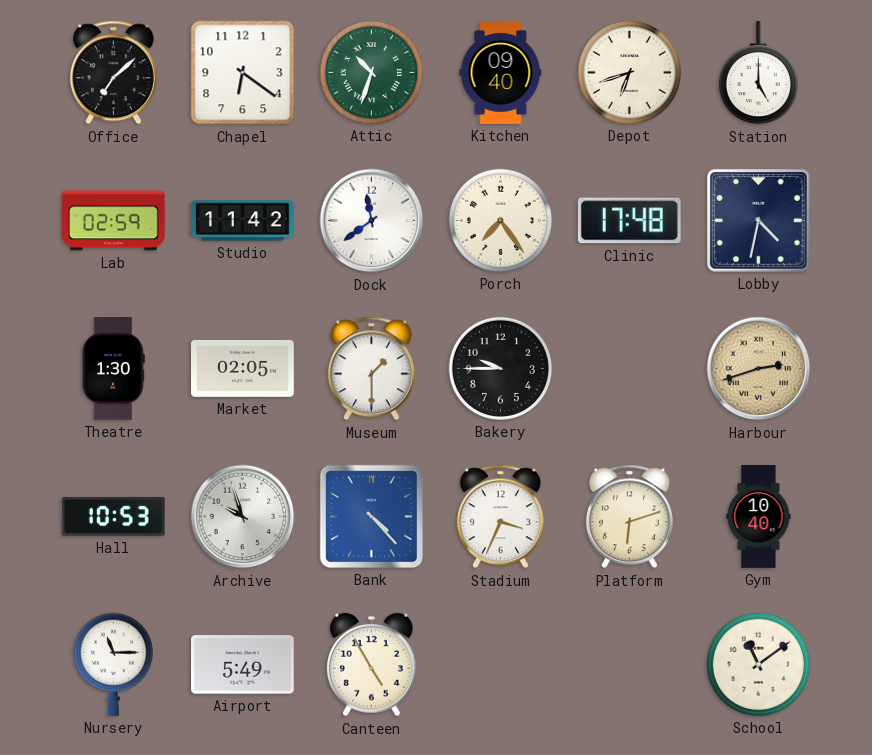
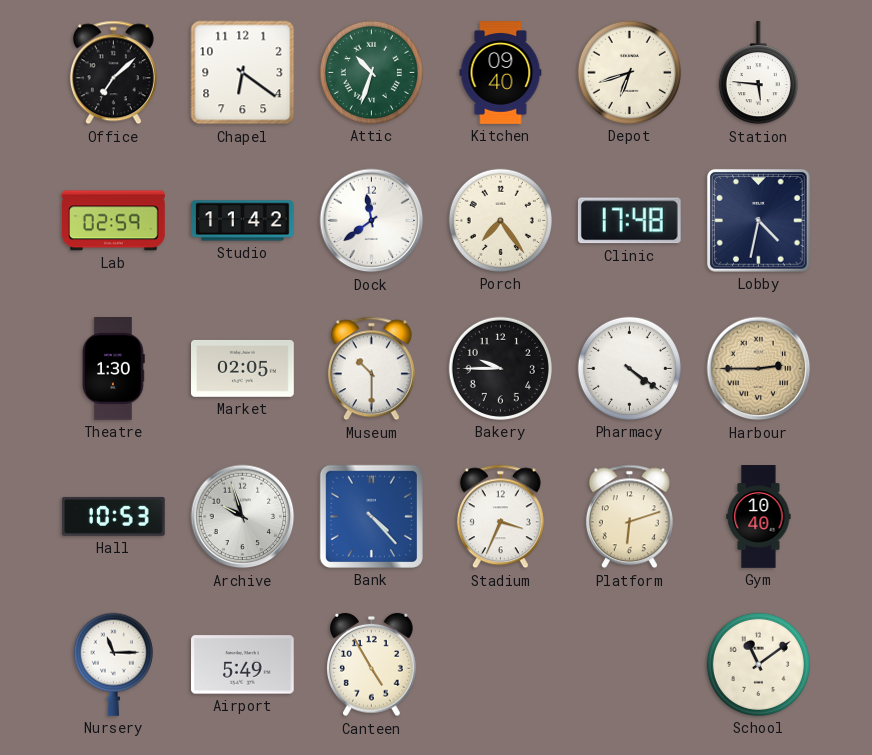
Station: 5:00 -> 5:46 (758, 74)
Museum: 1:30 -> 10:30 (371, 369)
Pharmacy: none -> 4:21 (629, 368)
Harbour: 2:42 -> 2:45 (759, 369)
